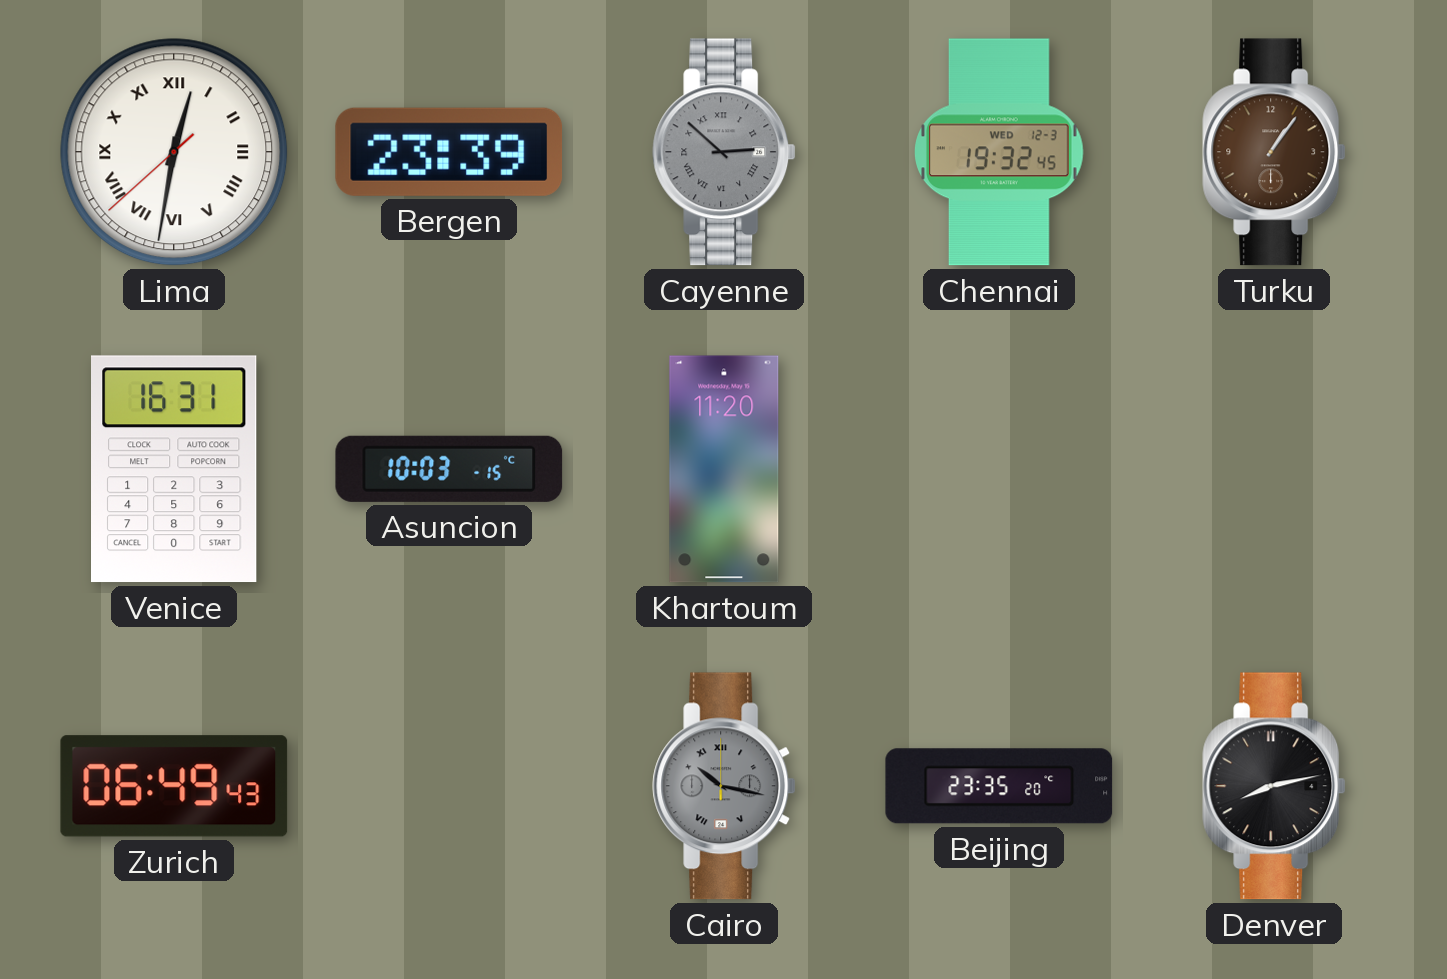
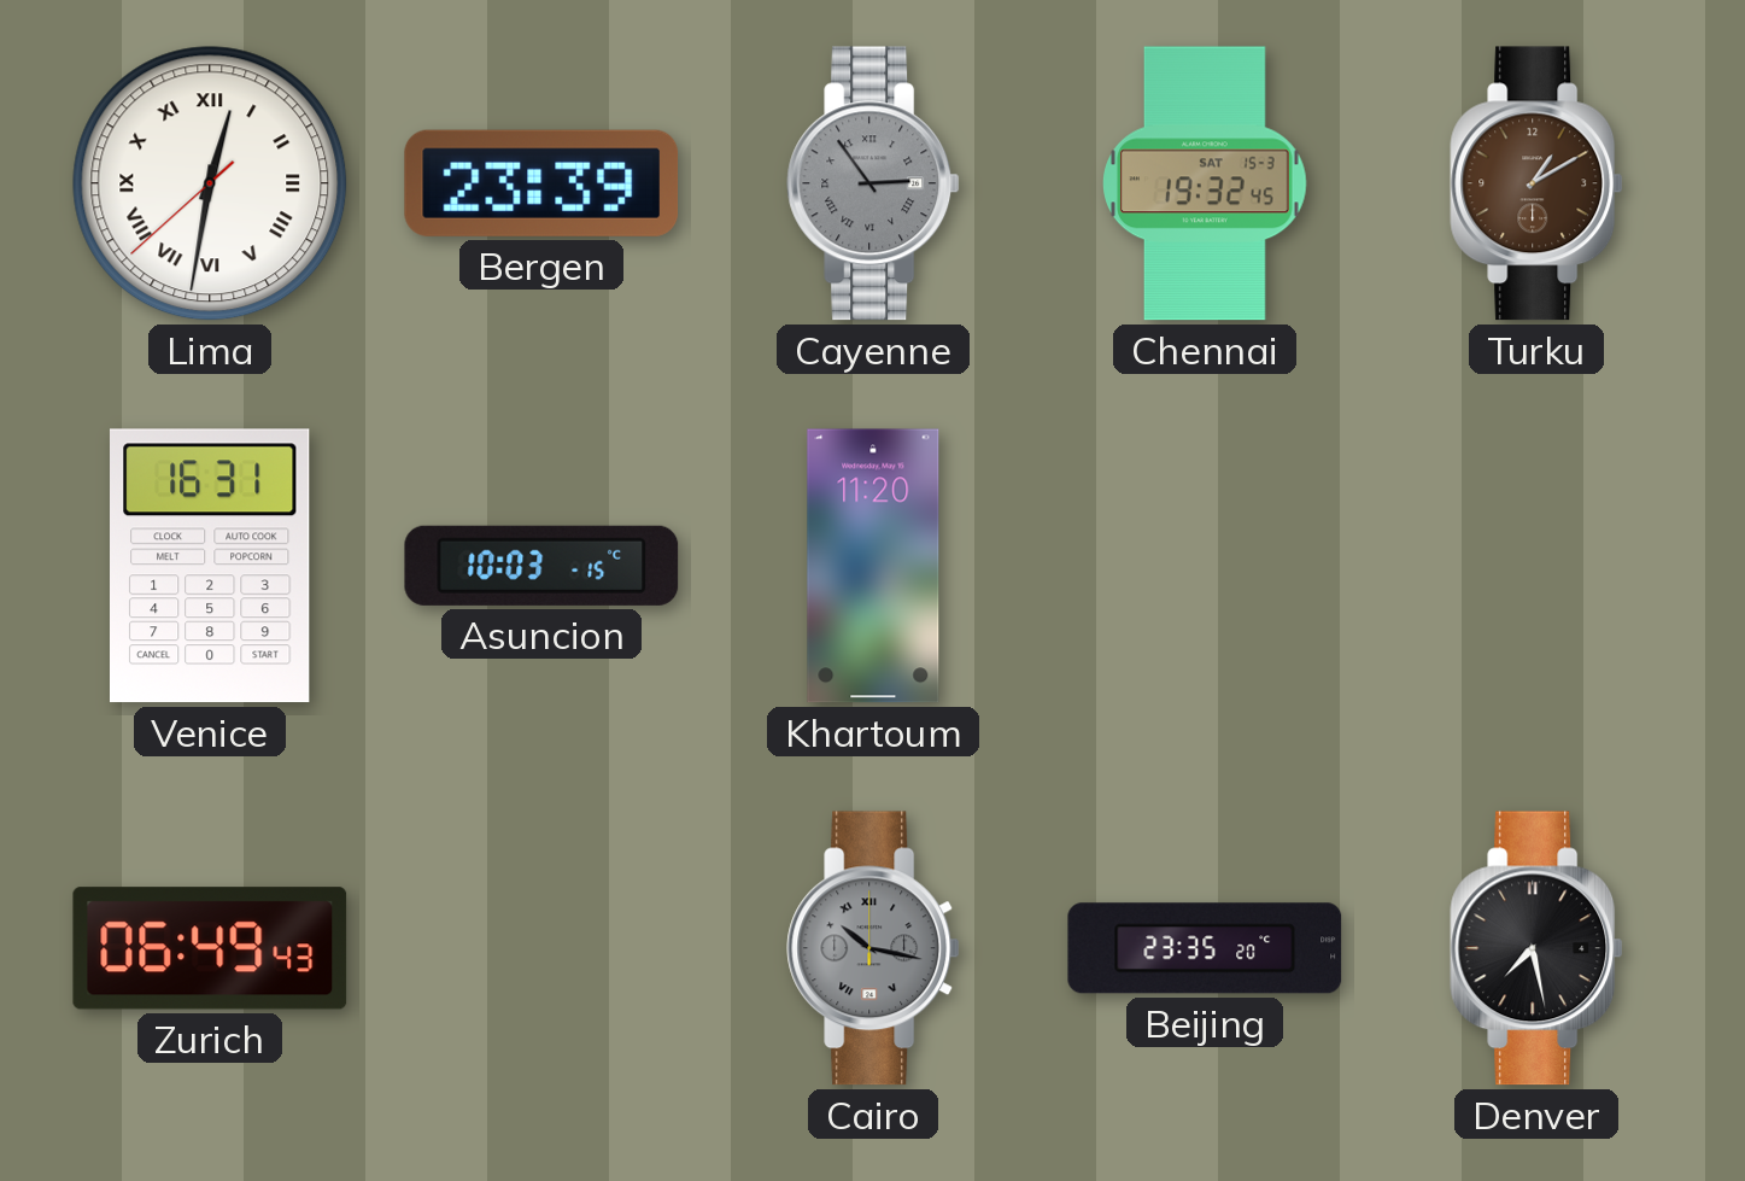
Cayenne: 2:52 -> 2:54 (873, 183)
Chennai date: WED 12-3 -> SAT 15-3 (1206, 183)
Turku: 1:06 -> 1:10 (1536, 183)
Denver: 8:13 -> 7:28 (1536, 948)
